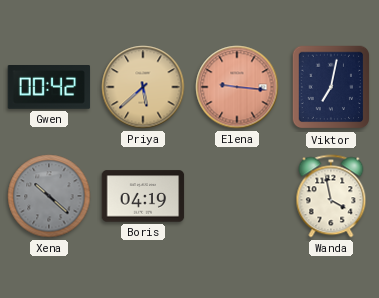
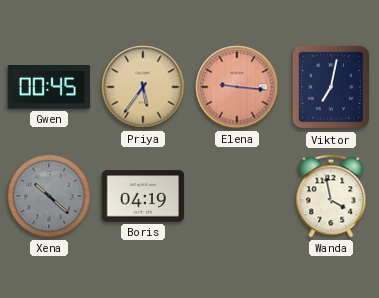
Gwen: 00:42 -> 00:45 (49, 88)
Priya: 5:38 -> 5:36 (143, 87)
